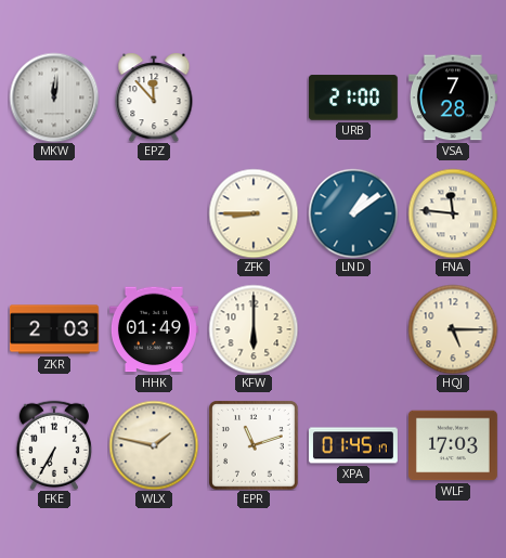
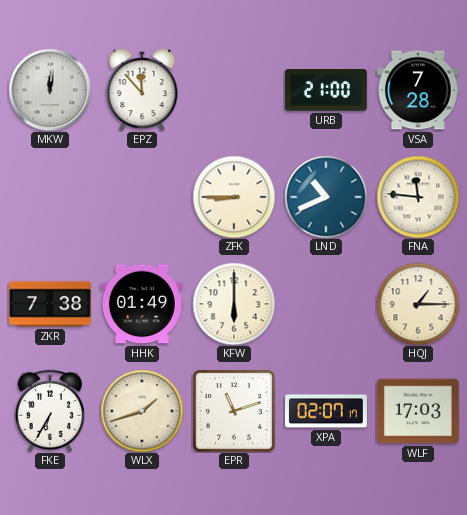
LND: 1:09 -> 10:41 (326, 197)
ZKR: 2:03 -> 7:38 (50, 304)
HQJ: 5:15 -> 1:15 (418, 304)
WLX: 1:47 -> 1:42 (142, 411)
XPA: 01:45 -> 02:07 (327, 411)
